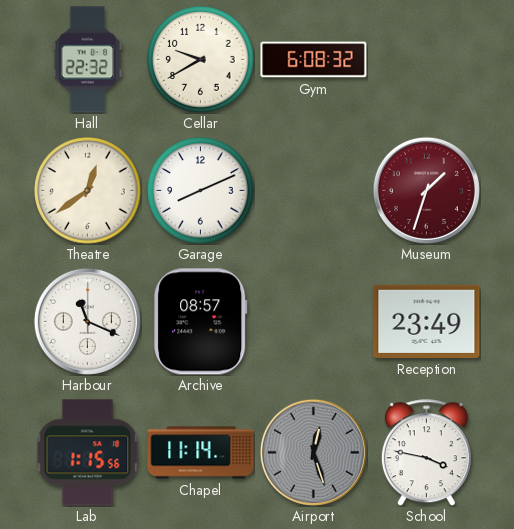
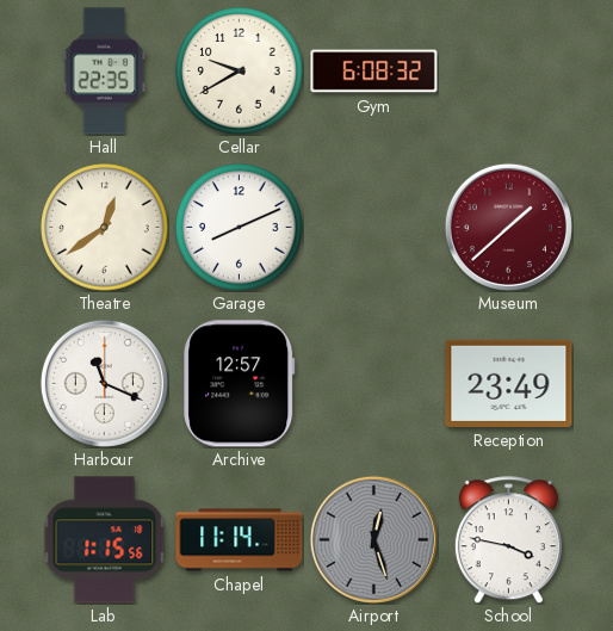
Hall: 22:32 -> 22:35 (105, 72)
Museum: 1:33 -> 1:38 (508, 227)
Archive: 08:57 -> 12:57 (240, 384)
